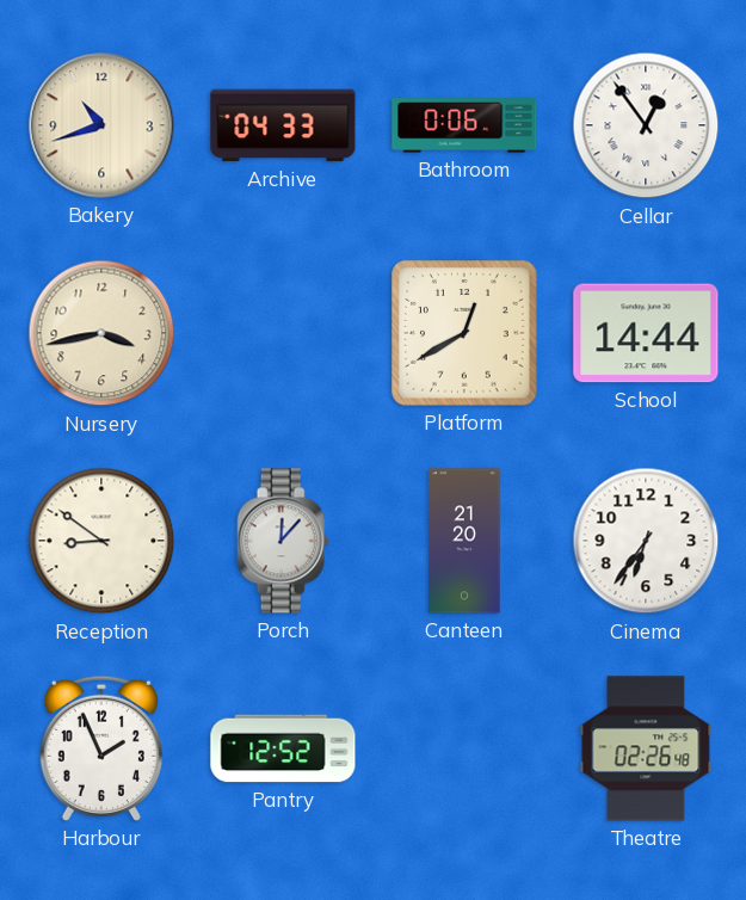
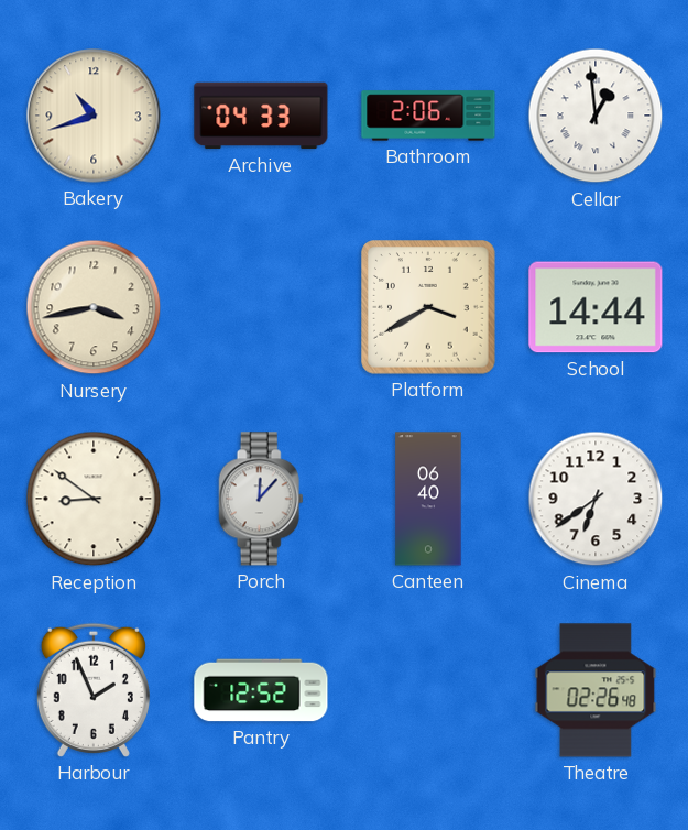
Bathroom: 0:06 -> 2:06 (428, 116)
Cellar: 12:54 -> 12:59 (596, 116)
Platform: 12:40 -> 3:40 (428, 307)
Canteen: 21:20 -> 06:40 (428, 499)
Cinema: 6:36 -> 6:39 (596, 499)
